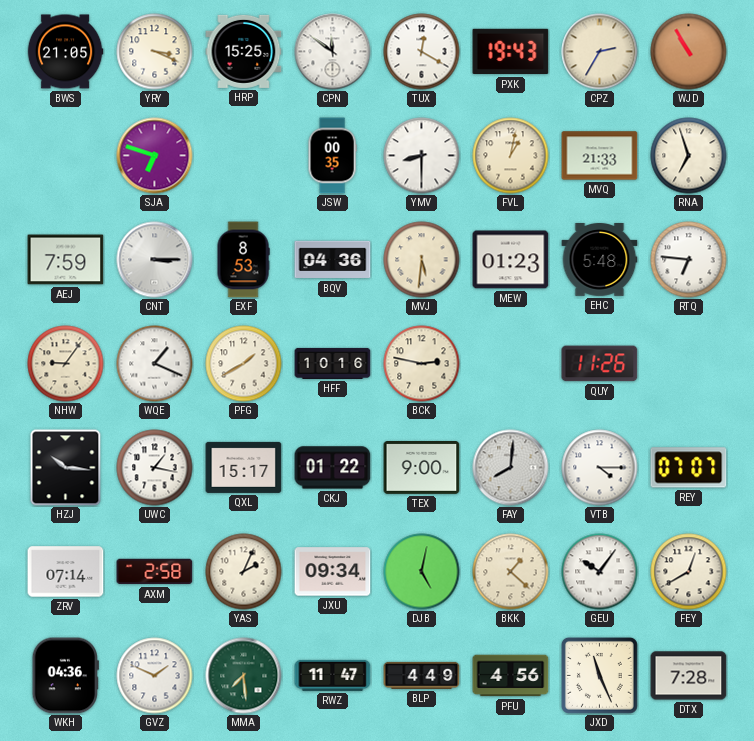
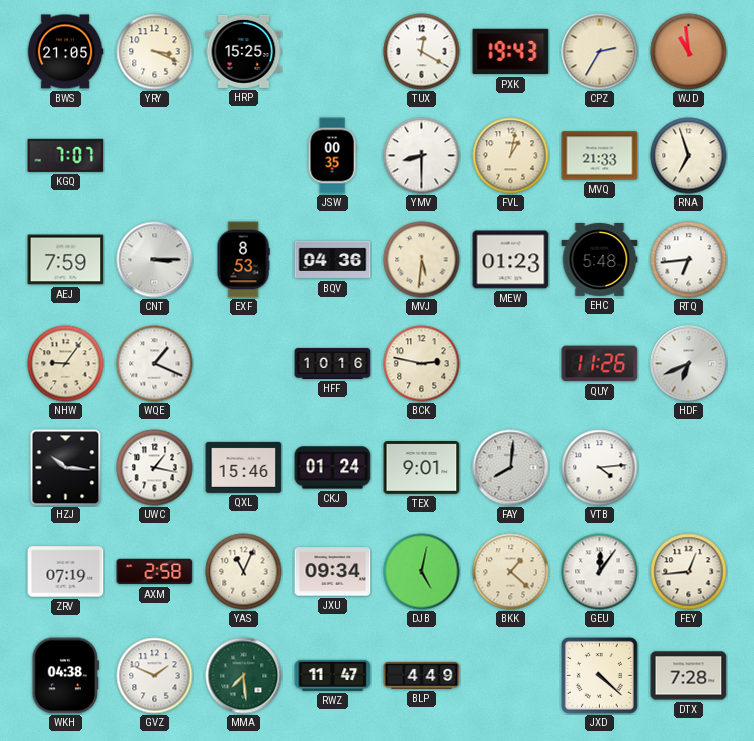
CPN: 11:51 -> none (333, 52)
WJD: 10:55 -> 10:59 (689, 52)
KGQ: none -> 7:07 (66, 155)
SJA: 6:48 -> none (155, 156)
RTQ: 6:46 -> 6:44 (689, 260)
PFG: 1:40 -> none (244, 364)
HDF: none -> 6:41 (689, 364)
QXL: 15:17 -> 15:46 (244, 467)
CKJ: 01:22 -> 01:24 (333, 468)
TEX: 9:00 -> 9:01 (422, 468)
VTB: 4:15 -> 4:14 (600, 468)
REY: 07:07 -> none (689, 468)
ZRV: 07:14 -> 07:19 (66, 572)
YAS: 2:04 -> 11:04 (244, 572)
GEU: 10:06 -> 12:06 (600, 572)
FEY: 12:40 -> 12:44 (689, 572)
WKH: 04:36 -> 04:38 (65, 676)
PFU: 4:56 -> none (511, 676)
JXD: 11:26 -> 4:22 (599, 675)
